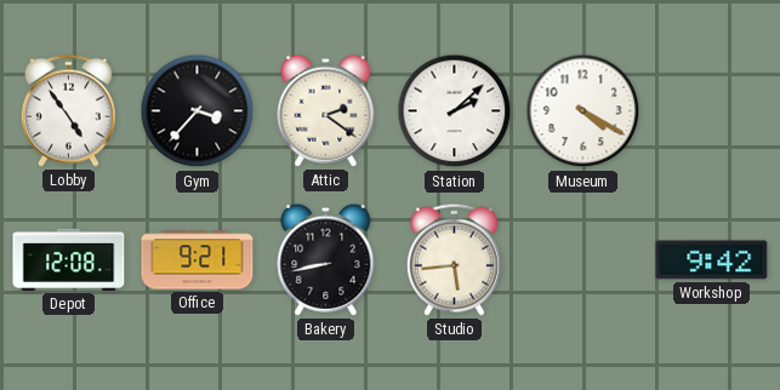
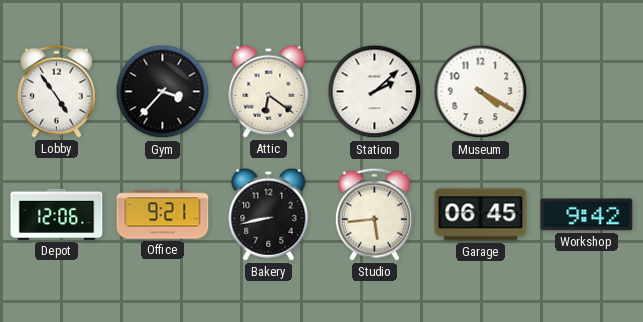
Attic: 2:21 -> 6:21 (269, 91)
Depot: 12:08 -> 12:06 (57, 214)
Garage: none -> 06:45 (481, 215)
